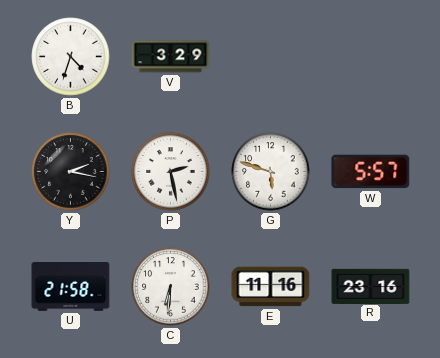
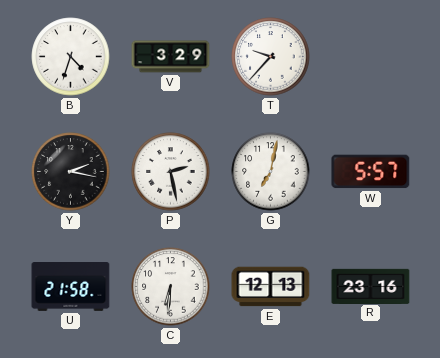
T: none -> 9:37 (271, 57)
G: 5:48 -> 7:02 (271, 172)
E: 11:16 -> 12:13 (271, 287)
